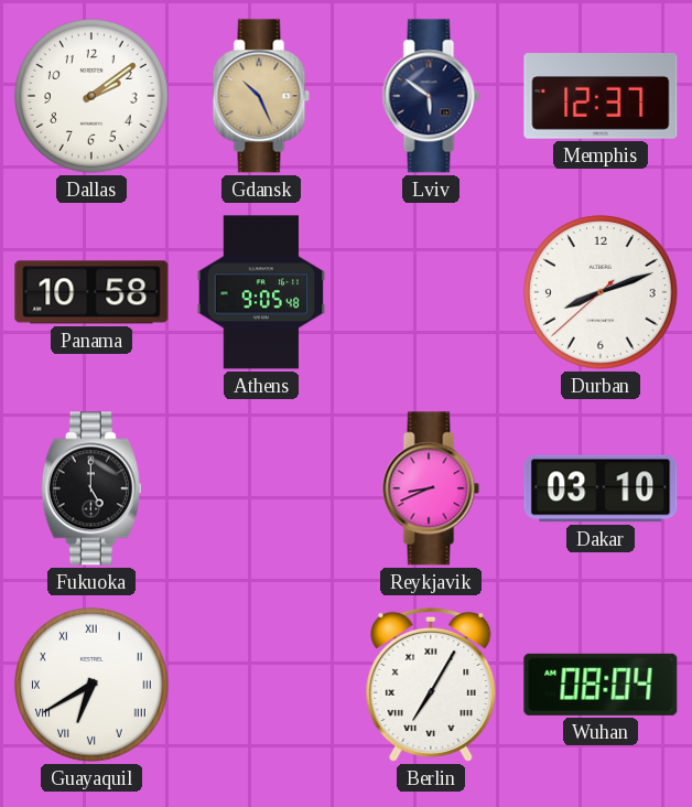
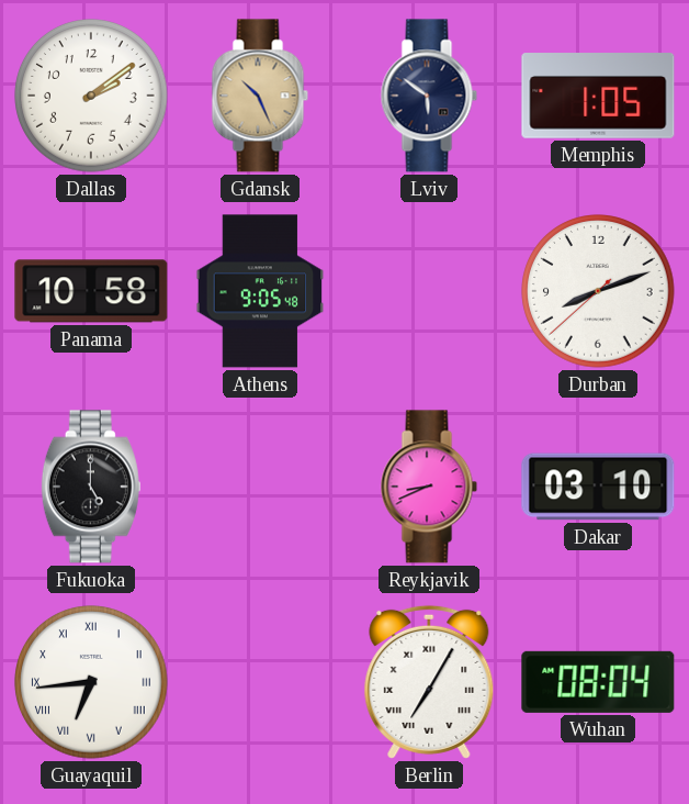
Memphis: 12:37 -> 1:05 (598, 96)
Guayaquil: 6:40 -> 6:44 (91, 682)
